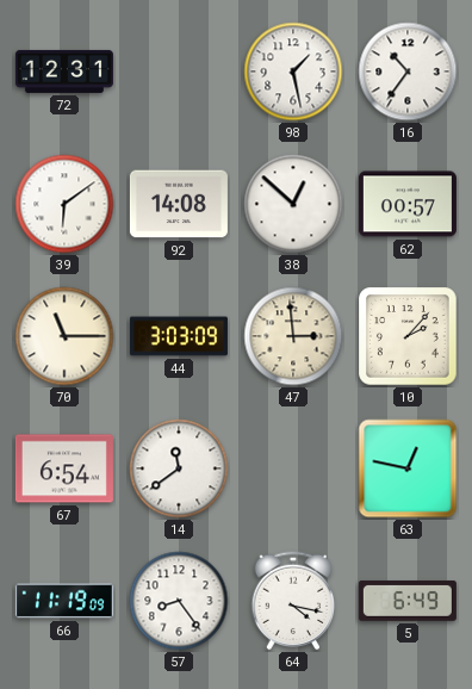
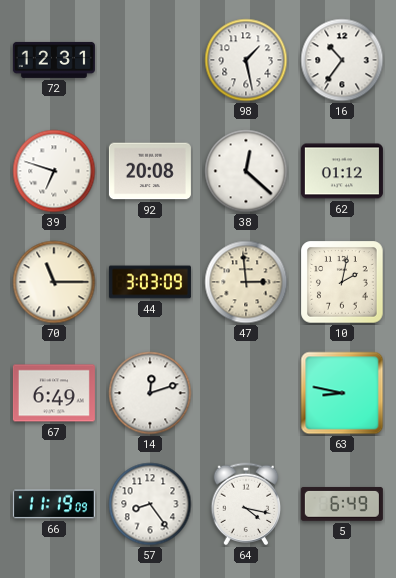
39: 6:09 -> 6:48 (54, 171)
92: 14:08 -> 20:08 (150, 171)
38: 12:52 -> 12:22 (246, 171)
62: 00:57 -> 01:12 (342, 171)
10: 2:07 -> 2:02 (342, 282)
67: 6:54 -> 6:49 (54, 393)
14: 11:39 -> 12:12 (150, 393)
63: 12:47 -> 8:47 (342, 393)
